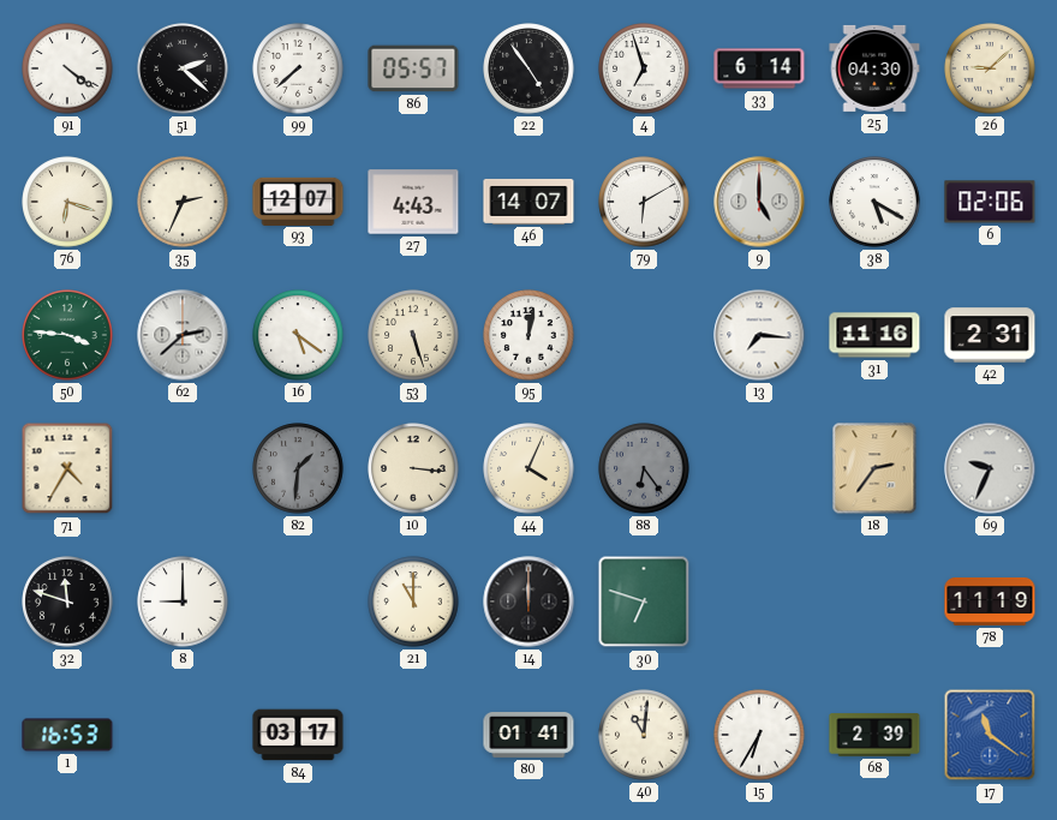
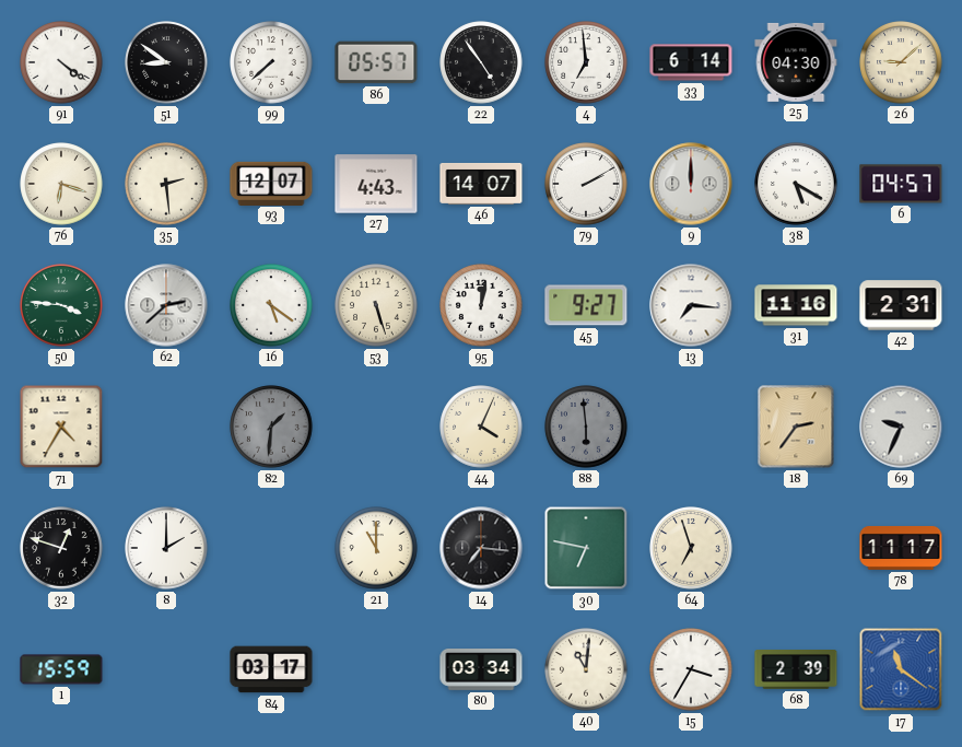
51: 2:22 -> 8:51 (166, 62)
4: 6:57 -> 6:59 (586, 62)
35: 2:34 -> 2:29 (166, 184)
79: 6:10 -> 2:10 (586, 184)
9: 5:00 -> 12:00 (691, 184)
6: 02:06 -> 04:57 (901, 184)
45: none -> 9:27 (586, 305)
10: 3:16 -> none (413, 468)
88: 6:24 -> 5:59 (586, 427)
32: 11:48 -> 12:48 (61, 548)
8: 9:00 -> 2:00 (166, 548)
14: 12:00 -> 7:16 (481, 548)
30: 6:48 -> 6:47 (586, 548)
64: none -> 6:57 (691, 548)
78: 11:19 -> 11:17 (901, 548)
1: 16:53 -> 15:59 (61, 669)
80: 01:41 -> 03:34 (481, 670)
15: 6:35 -> 3:35 (691, 669)
